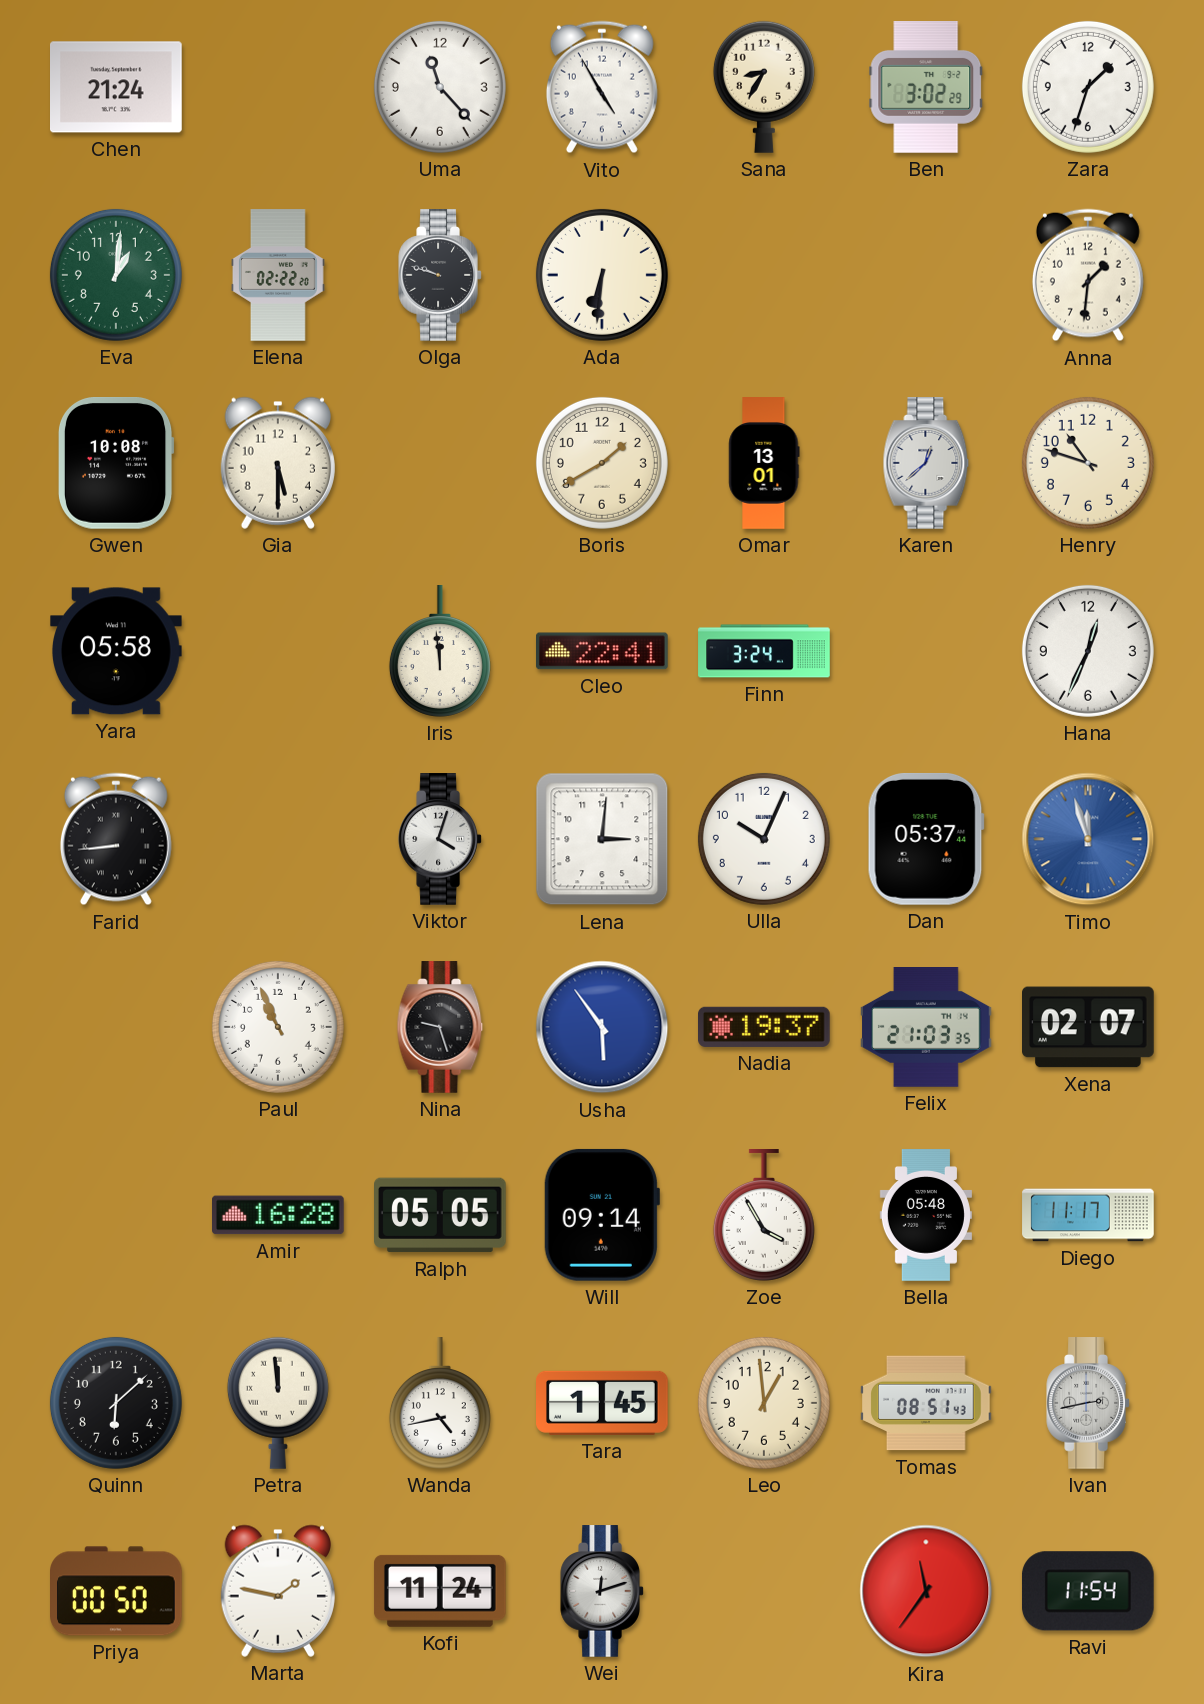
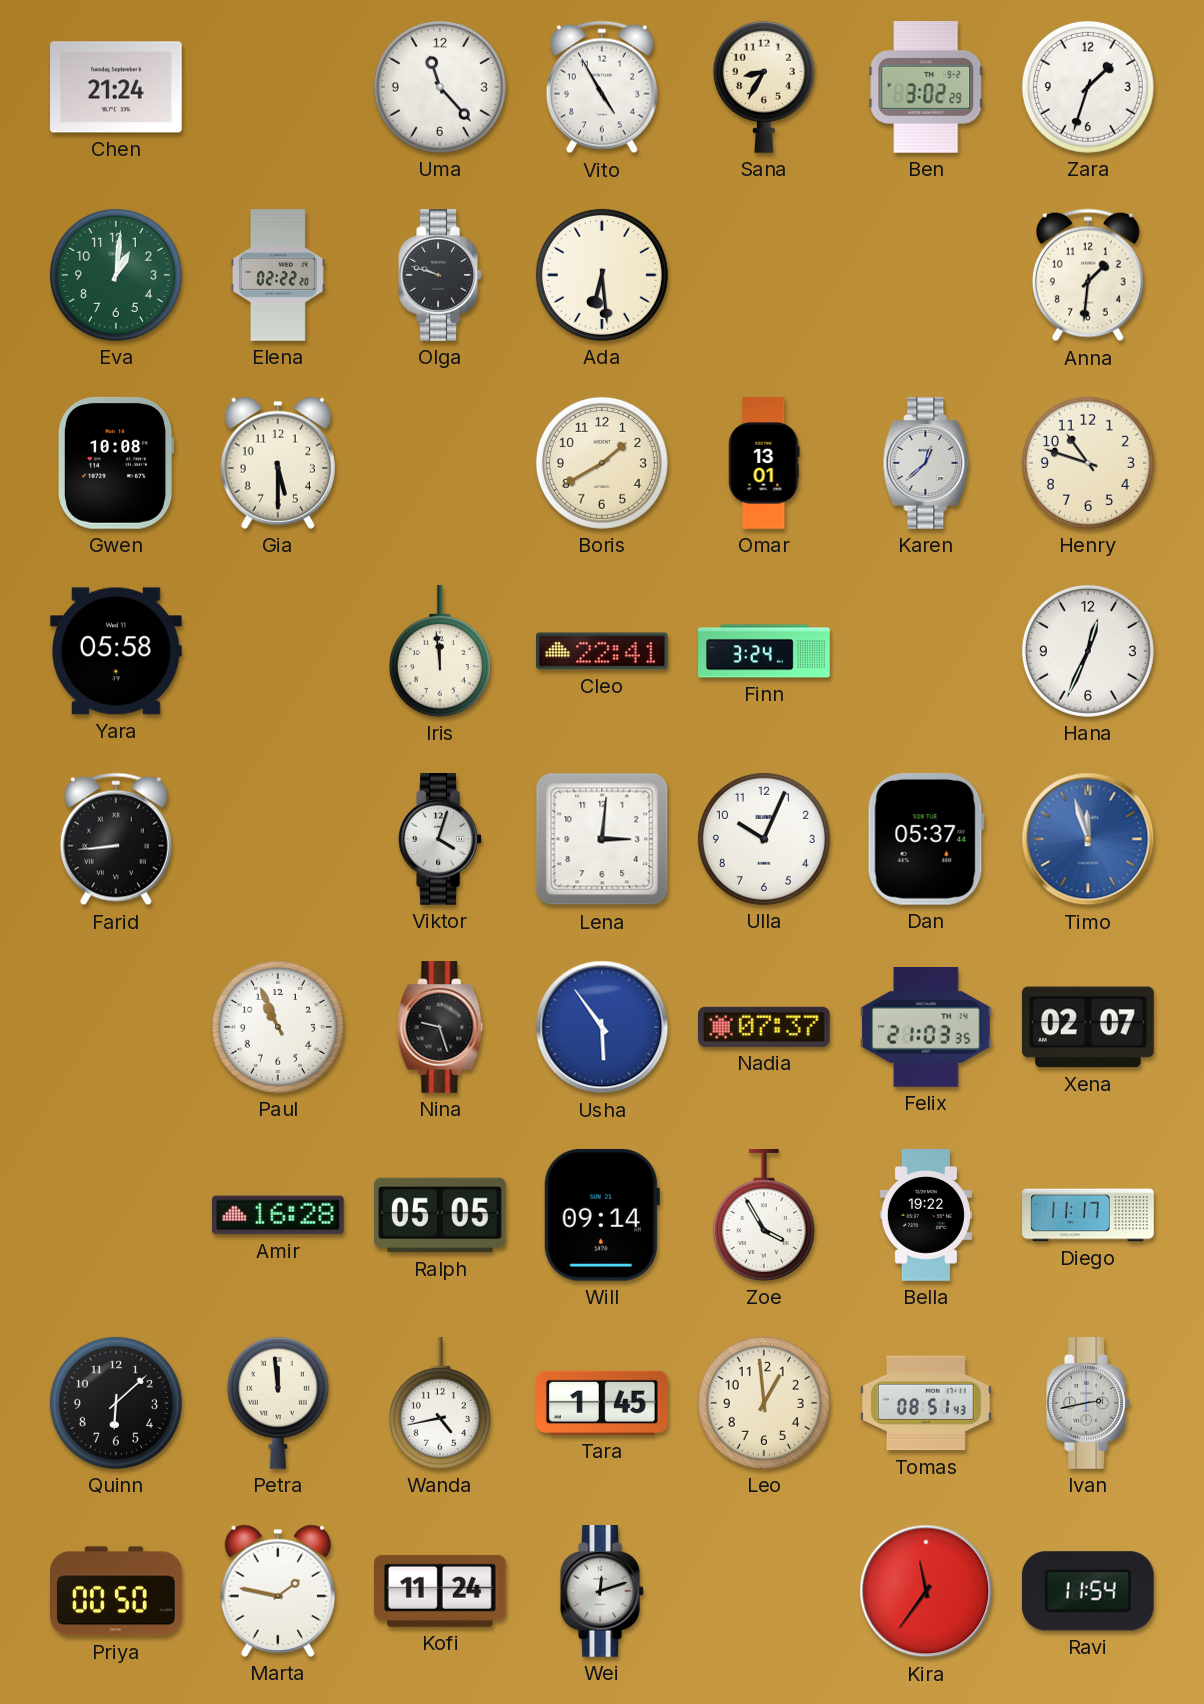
Ada: 6:31 -> 6:29 (602, 275)
Nadia: 19:37 -> 07:37 (765, 1027)
Bella: 05:48 -> 19:22 (926, 1215)
